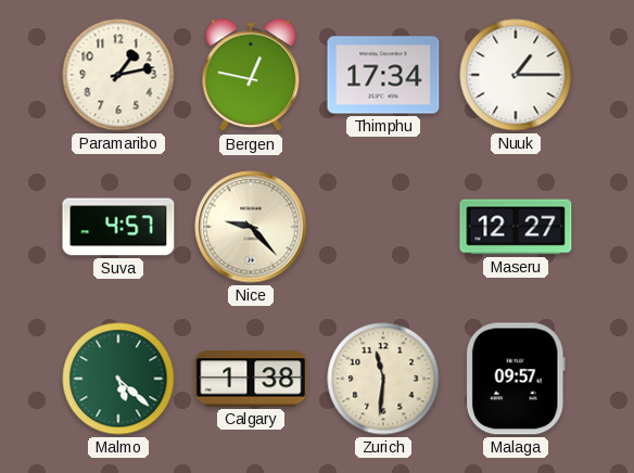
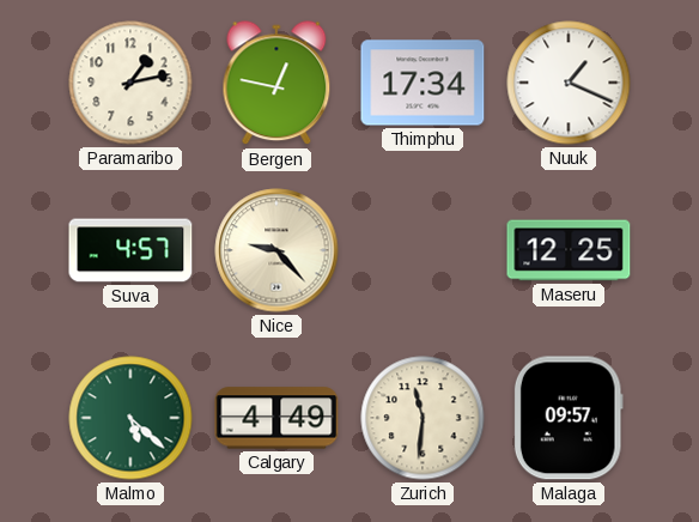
Nuuk: 1:15 -> 1:19 (569, 83)
Maseru: 12:27 -> 12:25 (569, 250)
Calgary: 1:38 -> 4:49 (276, 418)
